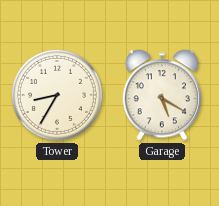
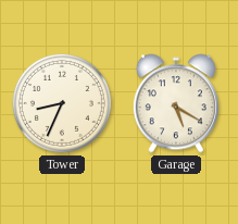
Tower: 8:35 -> 8:34 (62, 103)
